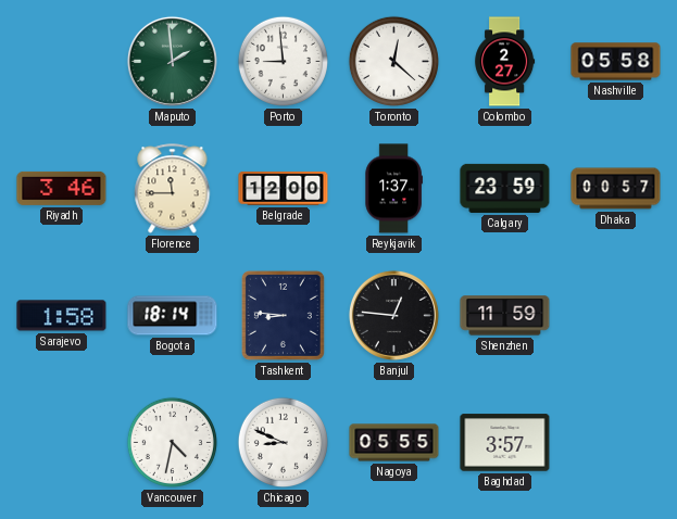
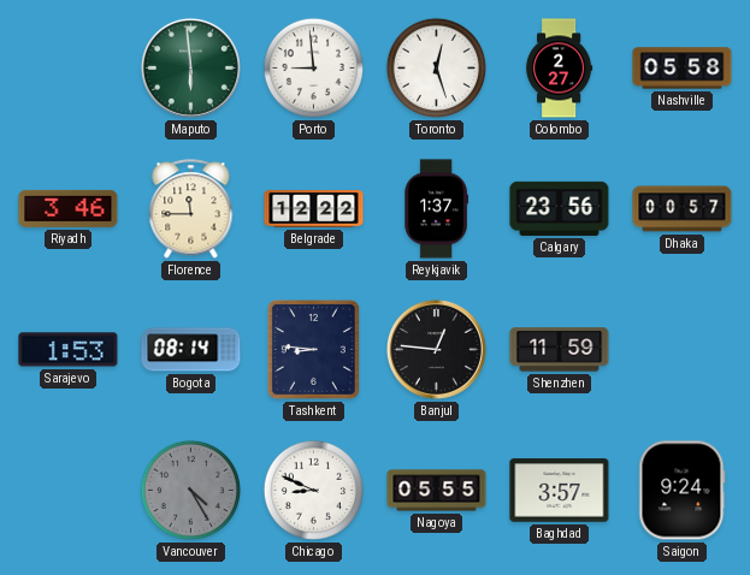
Maputo: 1:59 -> 5:59 (190, 67)
Toronto: 12:22 -> 12:27 (436, 67)
Belgrade: 12:00 -> 12:22 (314, 209)
Calgary: 23:59 -> 23:56 (560, 208)
Sarajevo: 1:58 -> 1:53 (69, 350)
Bogota: 18:14 -> 08:14 (191, 350)
Vancouver: 4:32 -> 4:25 (190, 490)
Vancouver dial: white -> grey (190, 490)
Saigon: none -> 9:24 (683, 491)
